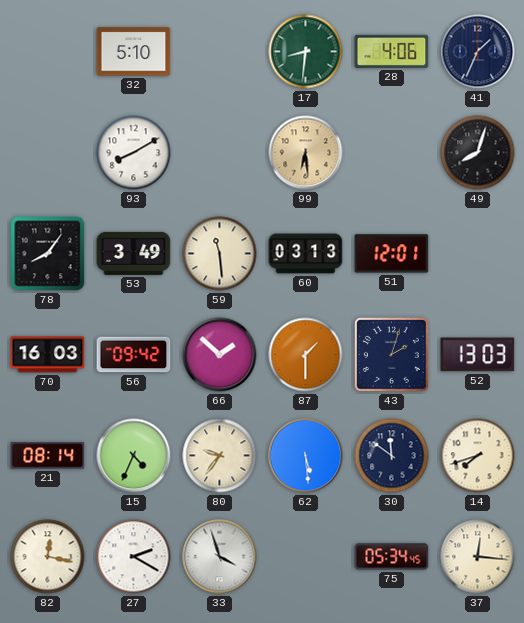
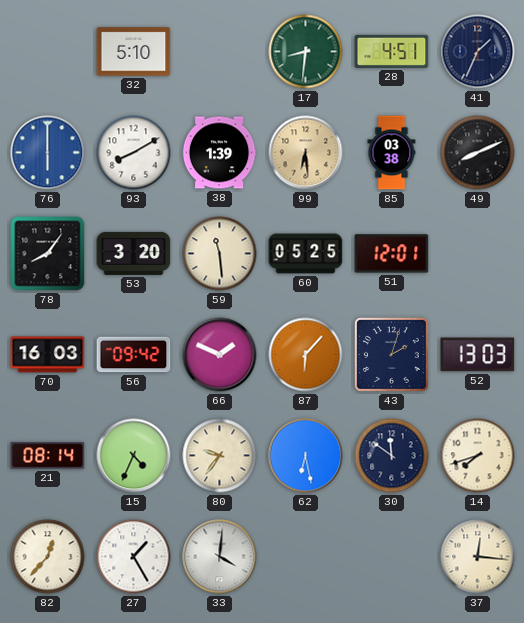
28: 4:06 -> 4:51 (392, 51)
76: none -> 6:00 (48, 153)
38: none -> 1:39 (219, 153)
85: none -> 03:38 (392, 153)
49: 8:03 -> 8:11 (478, 153)
53: 3:49 -> 3:20 (134, 253)
60: 03:13 -> 05:25 (306, 254)
66: 1:52 -> 1:49 (220, 355)
87: 1:30 -> 6:07 (306, 355)
62: 5:29 -> 6:28 (306, 456)
82: 12:17 -> 12:37 (48, 557)
27: 2:20 -> 1:25 (134, 557)
33: 3:57 -> 4:01 (220, 557)
75: 05:34 -> none (392, 557)
